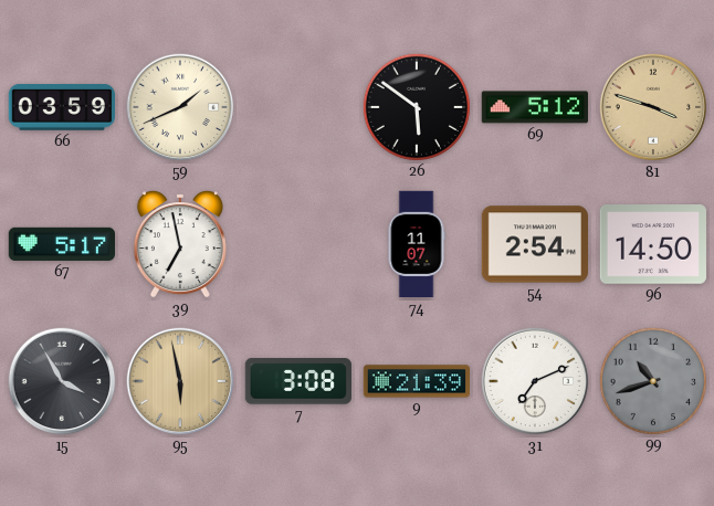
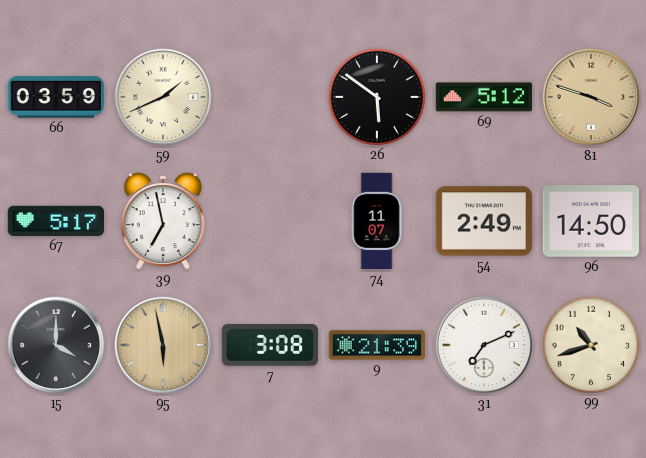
54: 2:54 -> 2:49 (483, 221)
15: 3:55 -> 4:00 (56, 345)
99 dial: grey -> cream (590, 344)
